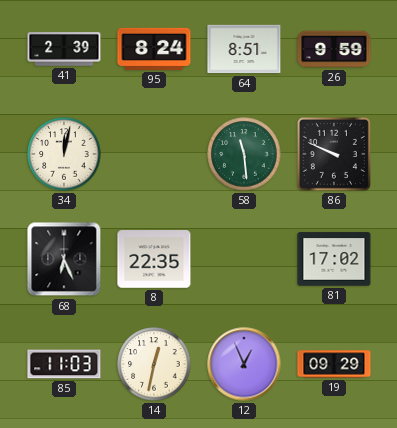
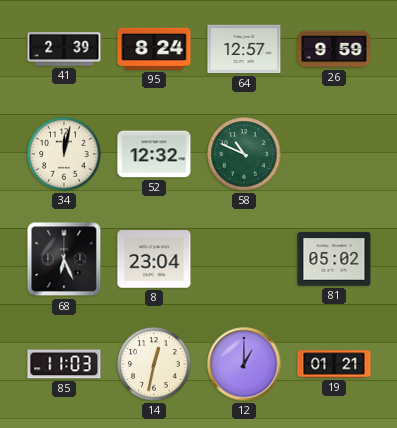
64: 8:51 -> 12:57 (244, 49)
52: none -> 12:32 (154, 154)
58: 11:29 -> 10:49 (244, 154)
86: 9:49 -> none (334, 154)
8: 22:35 -> 23:04 (154, 259)
81: 17:02 -> 05:02 (334, 259)
12: 12:56 -> 1:00 (244, 364)
19: 09:29 -> 01:21 (334, 364)
